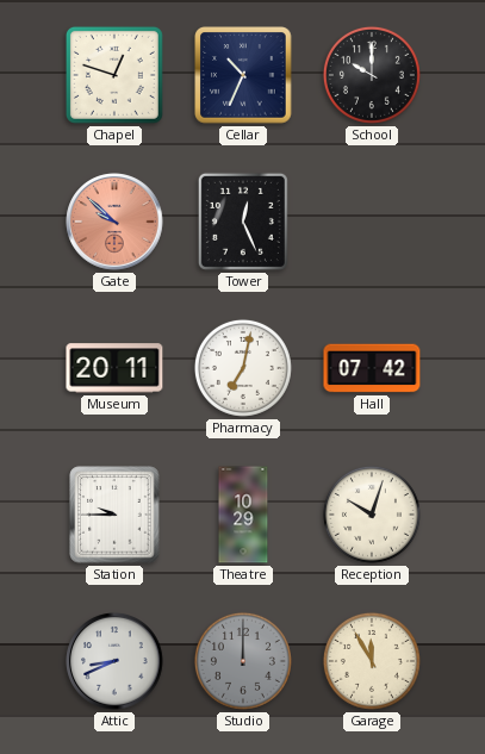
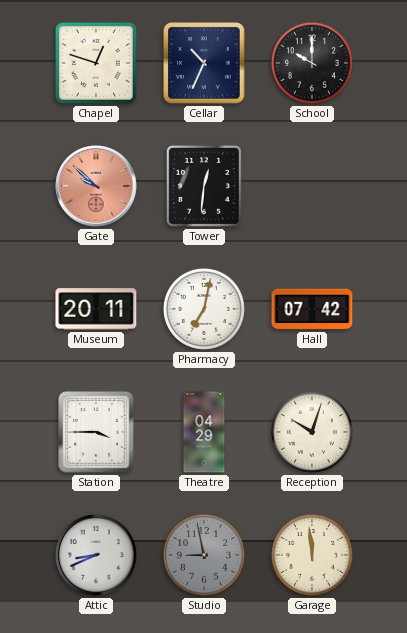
Tower: 12:26 -> 12:31 (204, 186)
Station: 9:45 -> 3:45 (96, 432)
Theatre: 10:29 -> 04:29 (204, 432)
Studio: 12:00 -> 8:58 (204, 555)
Garage: 11:55 -> 11:59 (312, 555)
